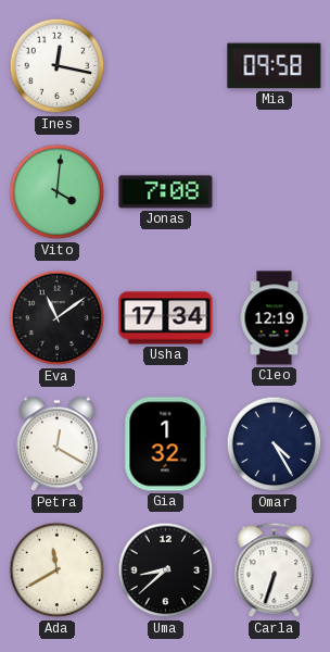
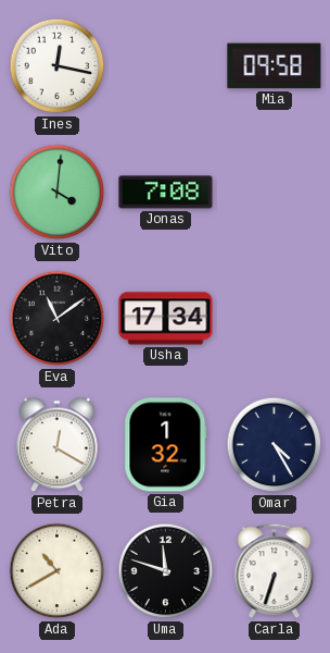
Cleo: 12:19 -> none (275, 318)
Ada: 11:40 -> 10:40 (58, 571)
Uma: 8:38 -> 11:48 (166, 571)
